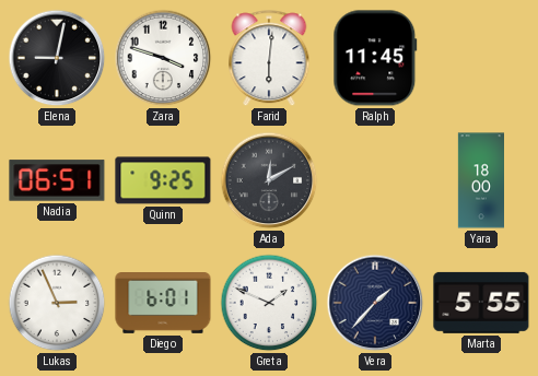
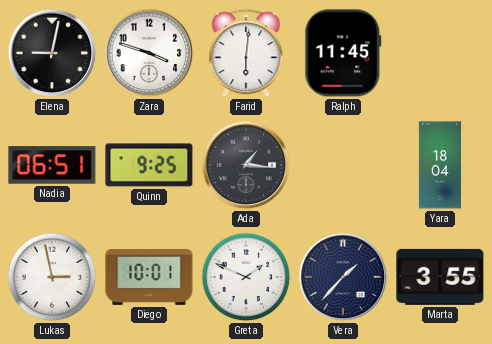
Ada: 12:10 -> 1:16 (246, 165)
Yara: 18:00 -> 18:04 (439, 165)
Lukas: 2:56 -> 2:58 (52, 277)
Diego: 6:01 -> 10:01 (149, 278)
Marta: 5:55 -> 3:55 (440, 277)
